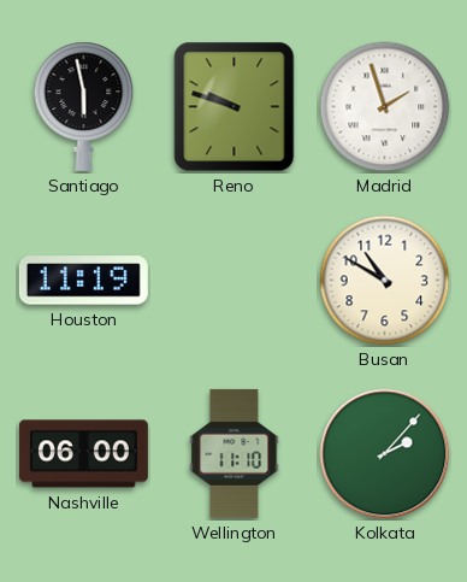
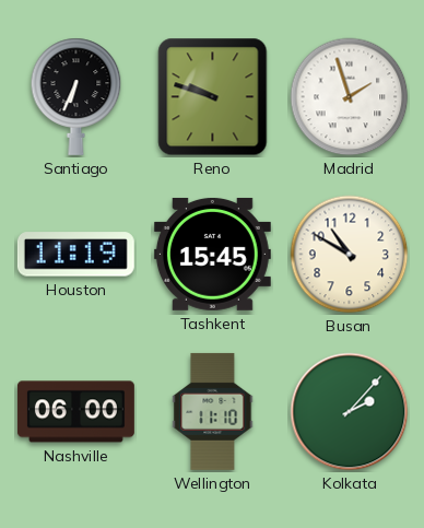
Santiago: 5:58 -> 6:34 (76, 96)
Tashkent: none -> 15:45 (212, 254)
